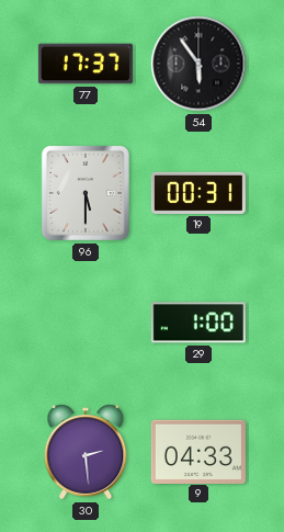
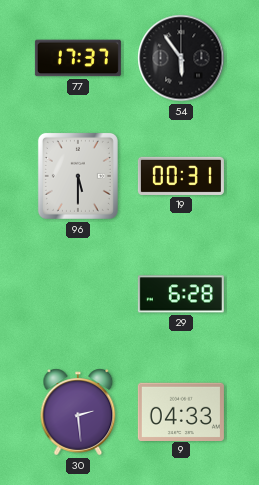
29: 1:00 -> 6:28 (181, 294)
